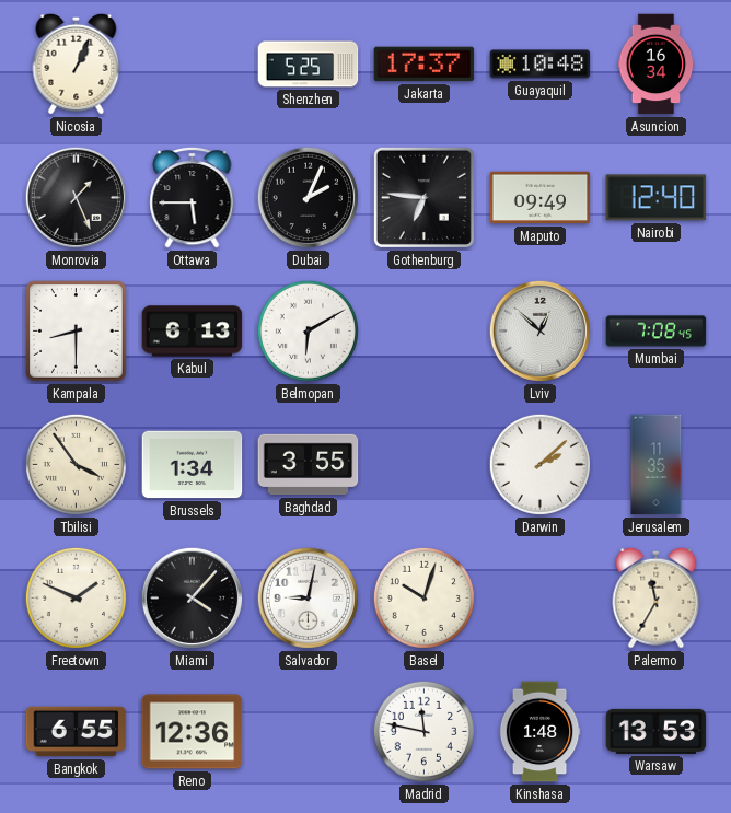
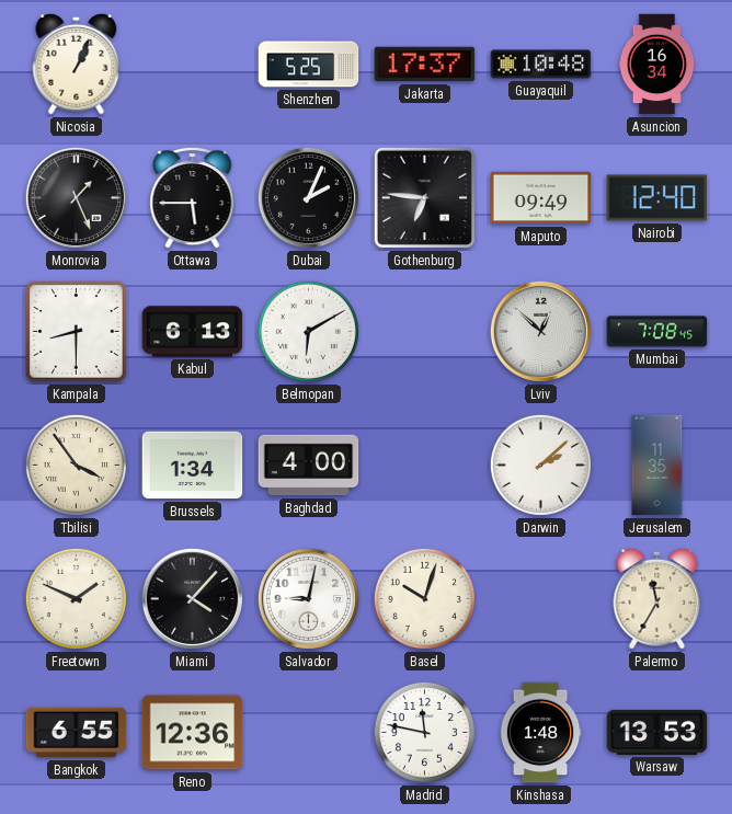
Baghdad: 3:55 -> 4:00 (309, 466)
